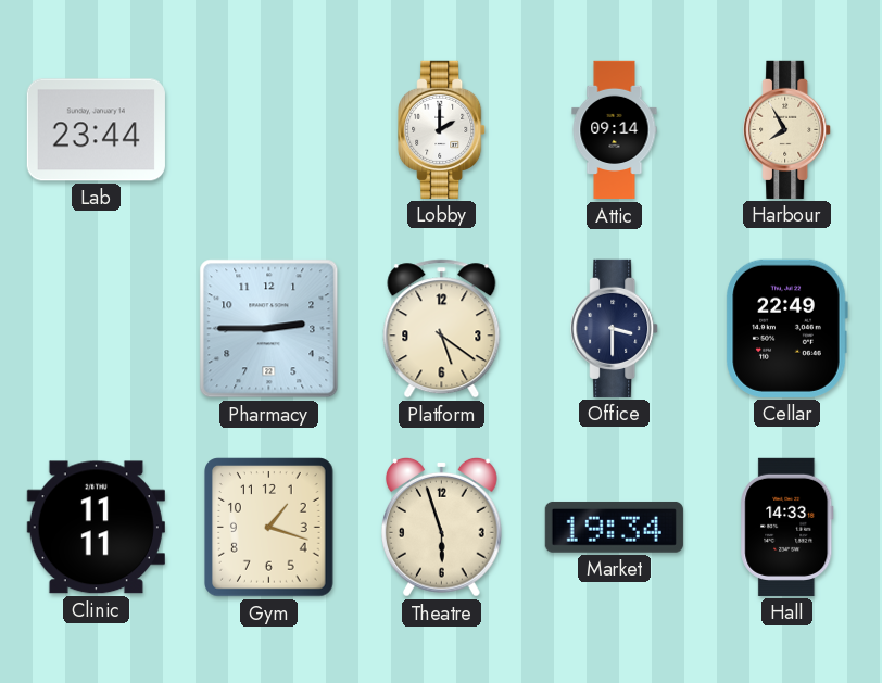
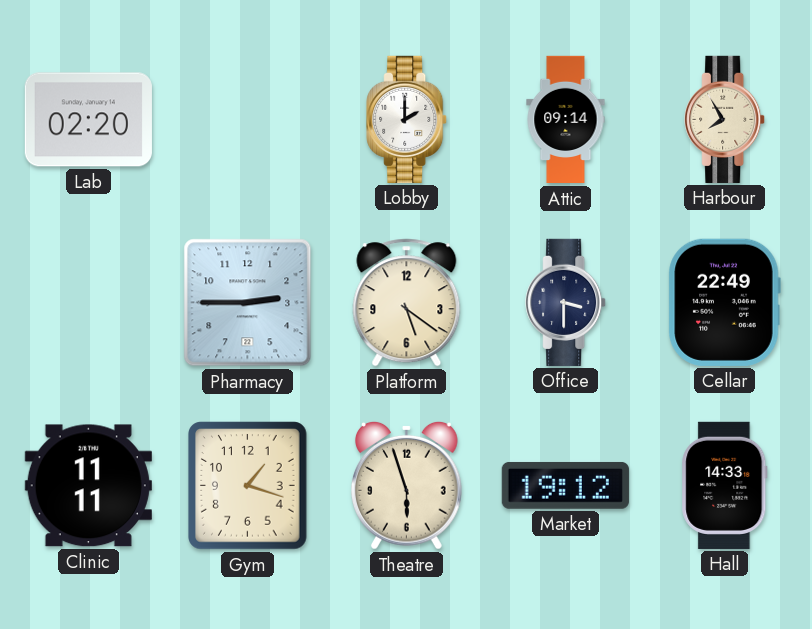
Lab: 23:44 -> 02:20 (88, 120)
Market: 19:34 -> 19:12 (565, 485)
